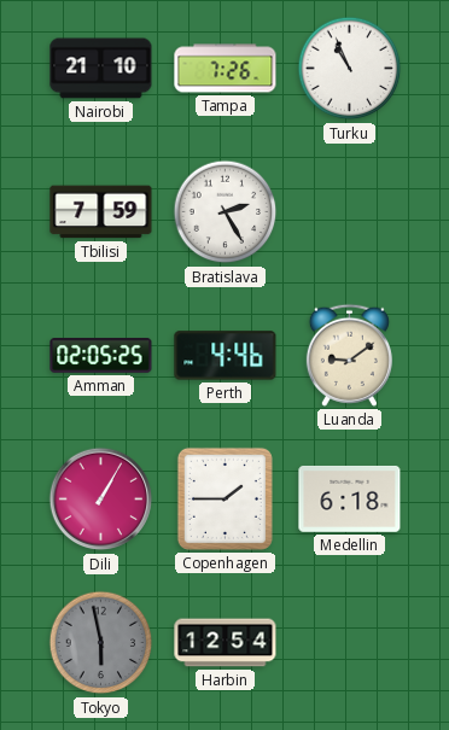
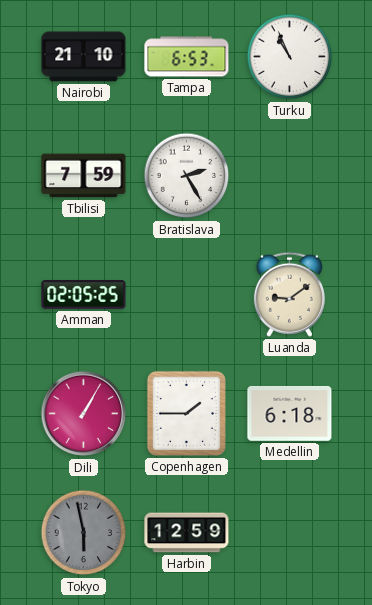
Tampa: 7:26 -> 6:53 (187, 57)
Perth: 4:46 -> none (226, 356)
Harbin: 12:54 -> 12:59 (187, 533)
